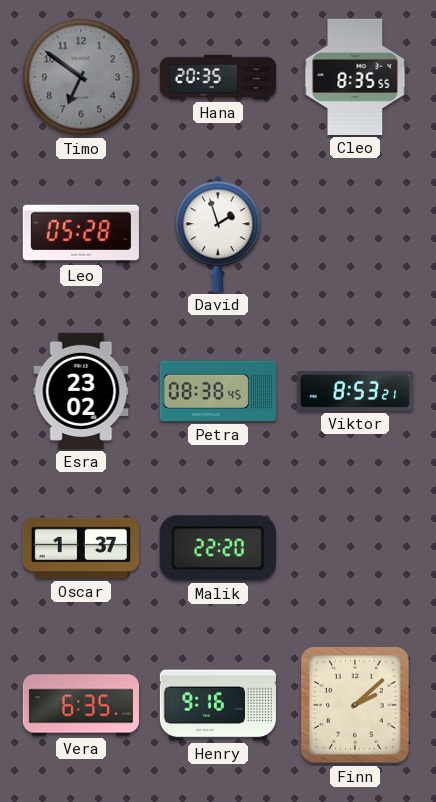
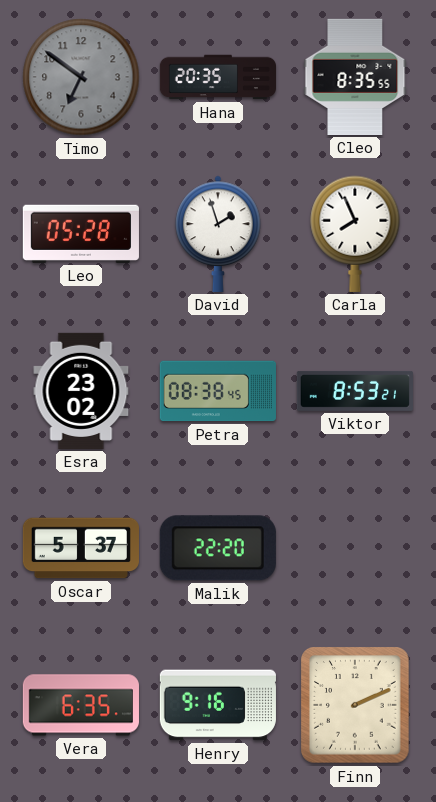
Carla: none -> 7:56 (355, 234)
Oscar: 1:37 -> 5:37 (81, 548)
Finn: 2:08 -> 2:11 (355, 705)
